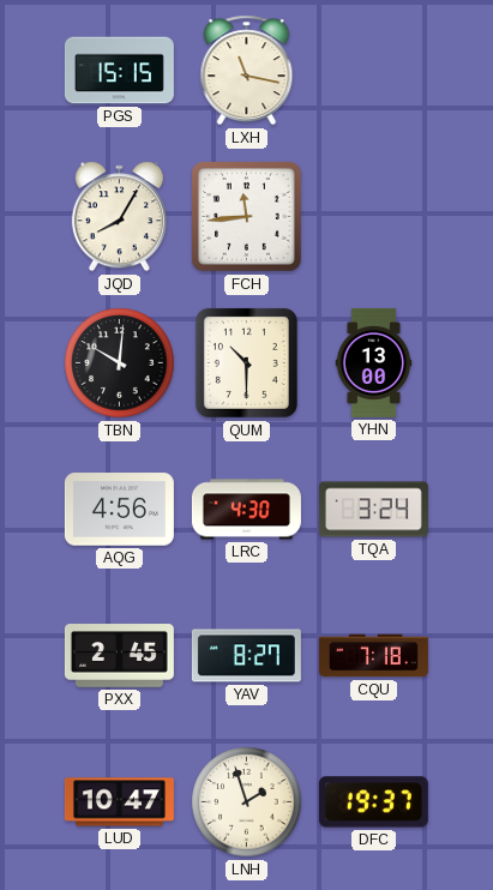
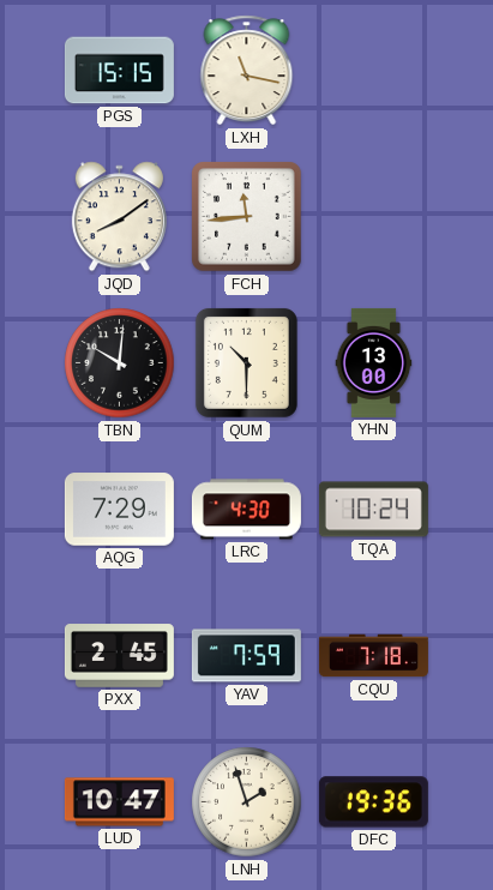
JQD: 8:05 -> 8:09 (119, 217)
AQG: 4:56 -> 7:29 (119, 510)
TQA: 3:24 -> 10:24 (373, 510)
YAV: 8:27 -> 7:59 (246, 656)
DFC: 19:37 -> 19:36 (373, 802)
